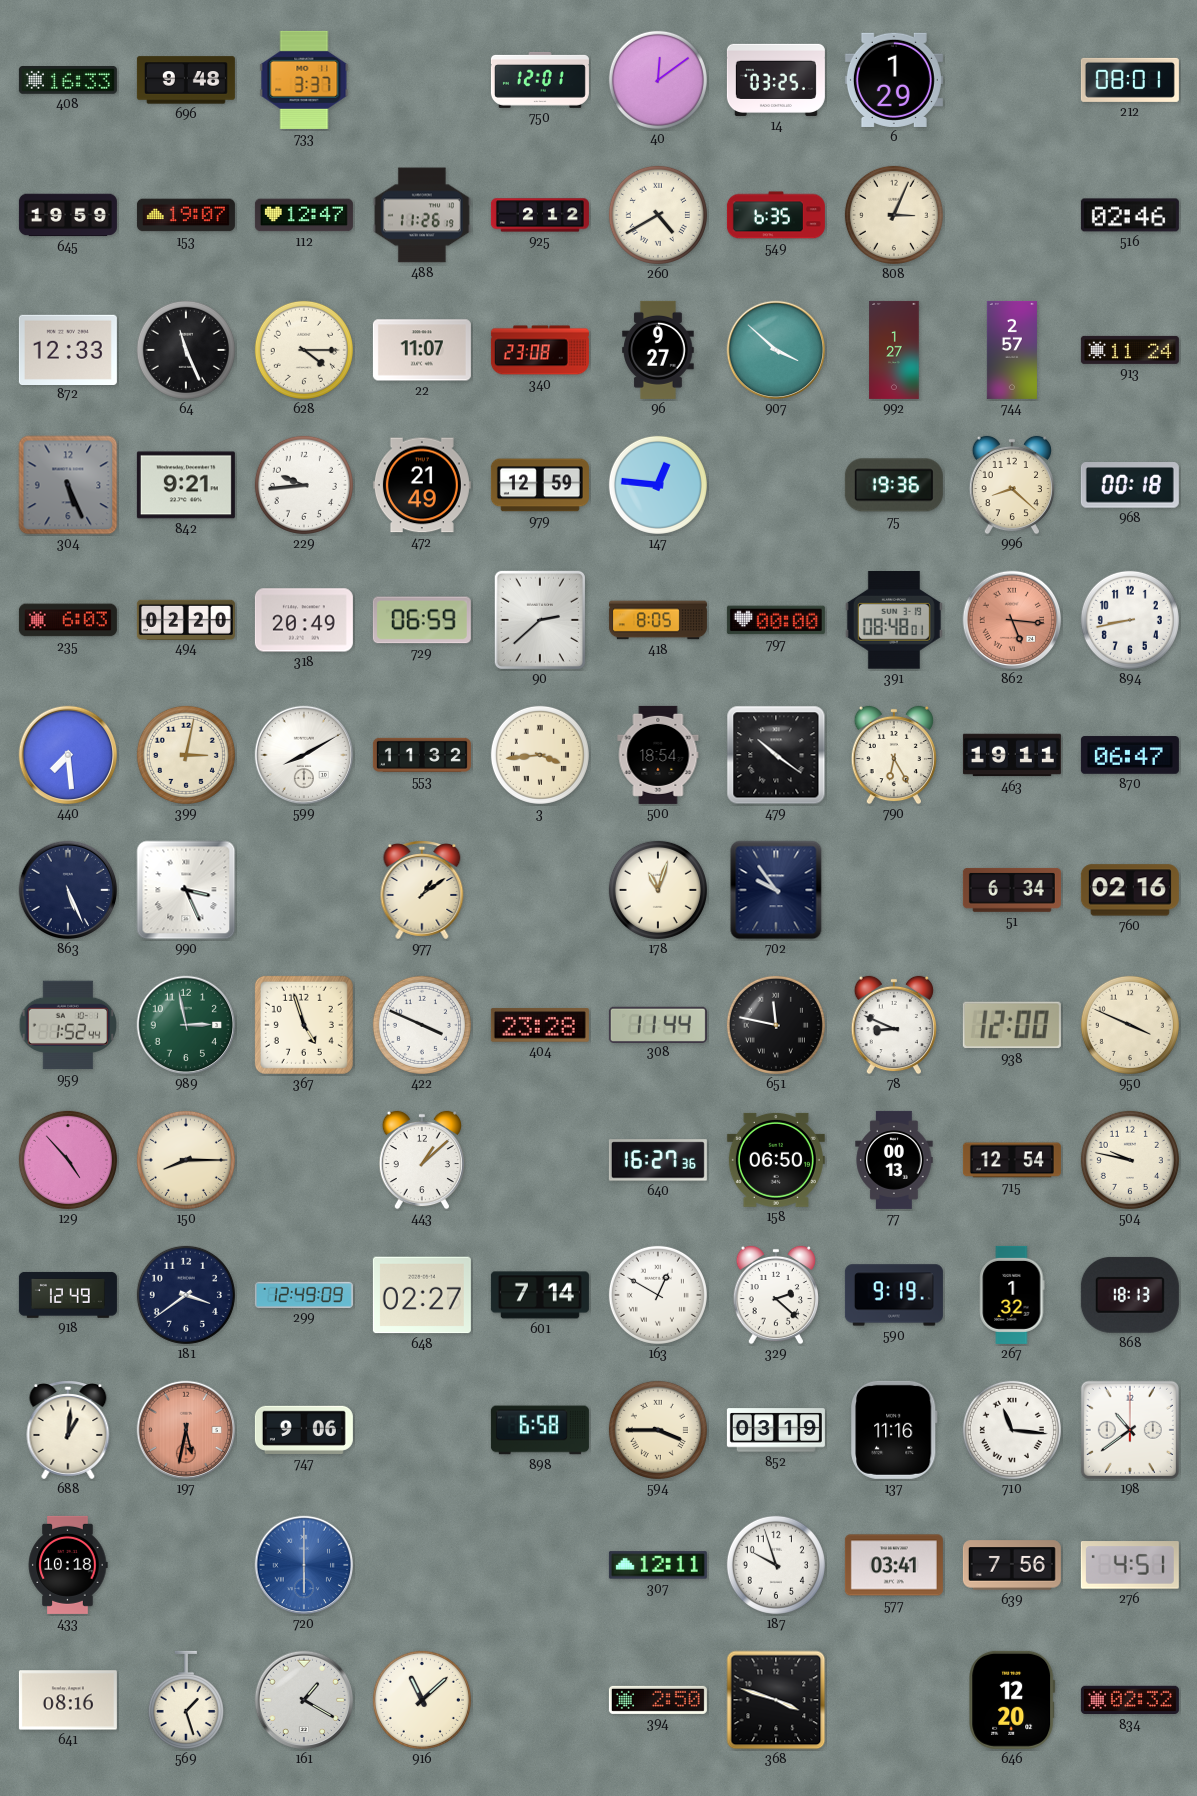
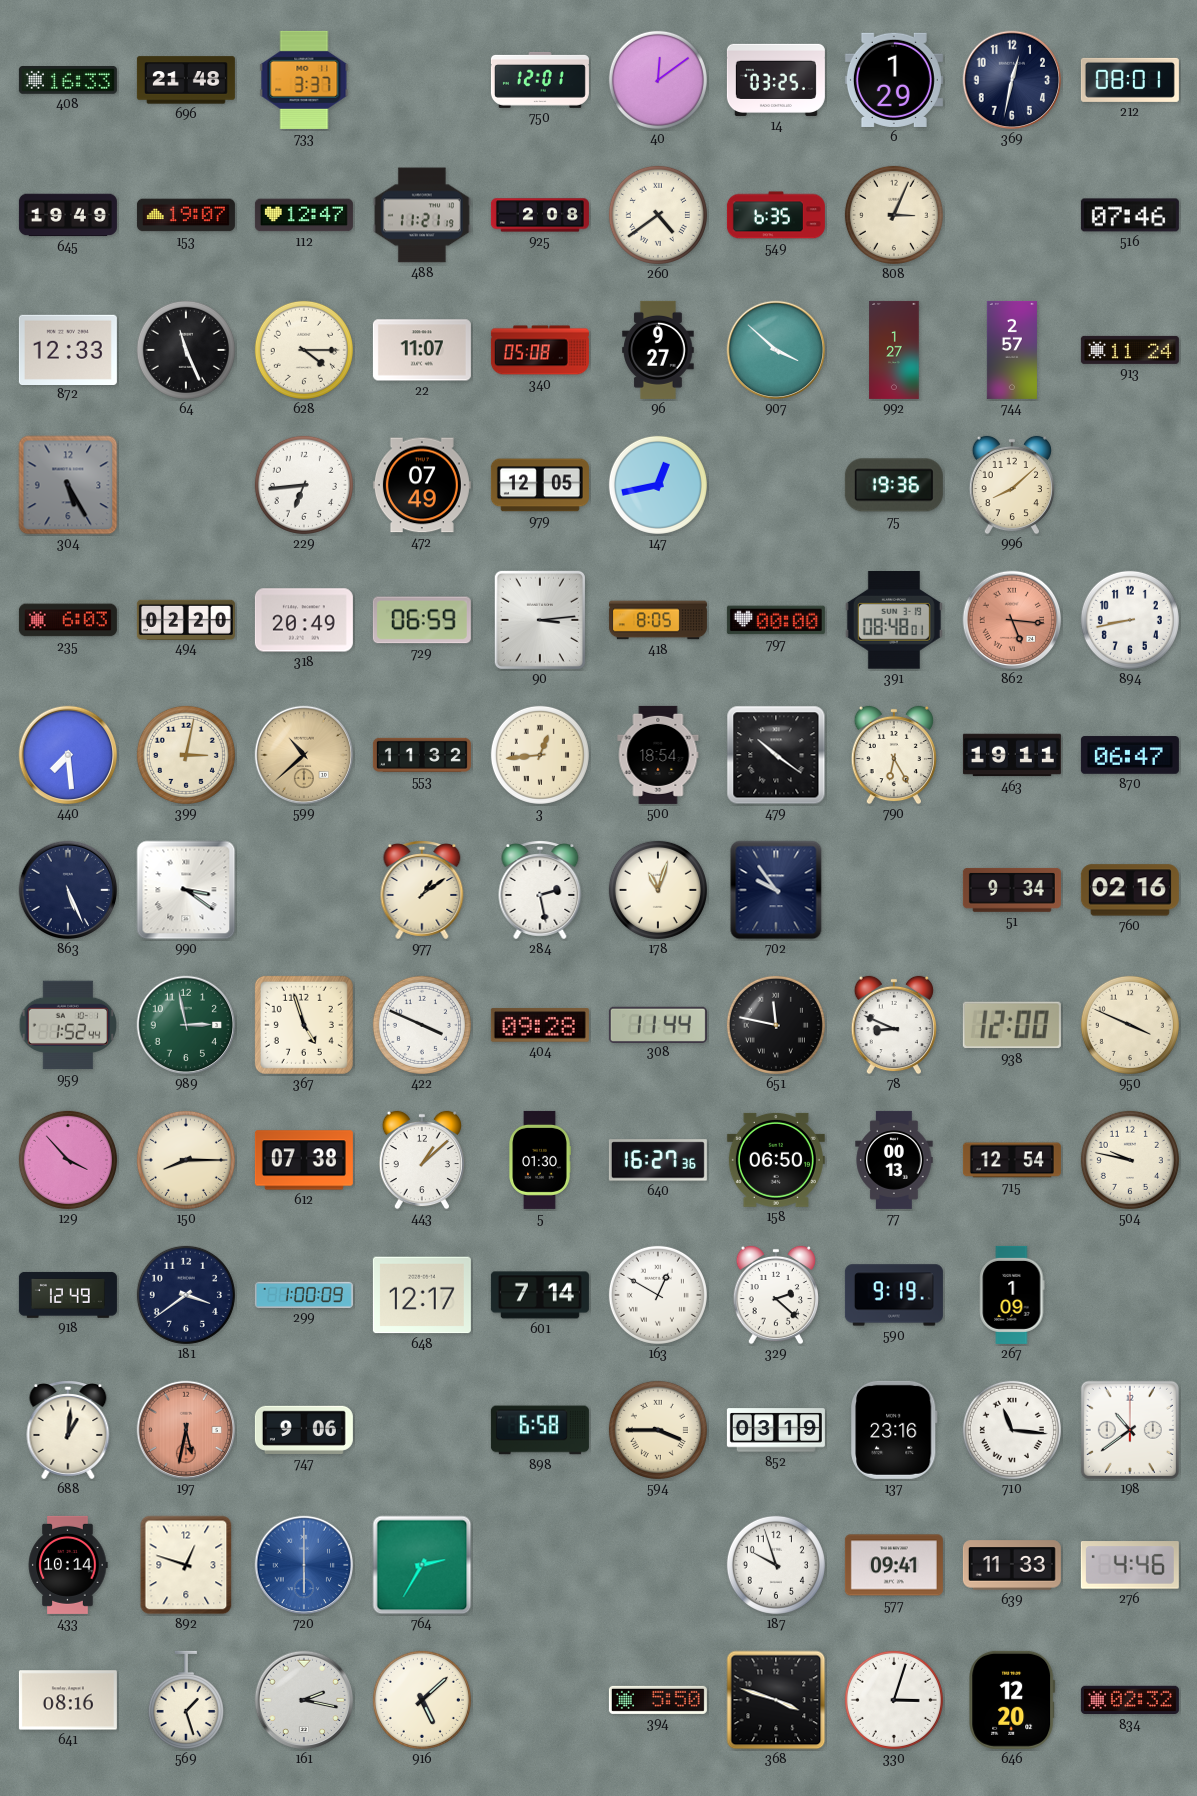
696: 9:48 -> 21:48 (186, 80)
369: none -> 12:32 (1012, 80)
645: 19:59 -> 19:49 (68, 215)
488: 11:26 -> 11:21 (422, 215)
925: 2:12 -> 2:08 (540, 215)
260: 4:40 -> 4:39 (658, 215)
516: 02:46 -> 07:46 (1130, 215)
340: 23:08 -> 05:08 (540, 350)
304: 5:26 -> 5:25 (68, 485)
842: 9:21 -> none (186, 485)
229: 9:44 -> 6:44 (304, 485)
472: 21:49 -> 07:49 (422, 485)
979: 12:59 -> 12:05 (540, 485)
147: 12:46 -> 12:43 (658, 485)
996: 8:22 -> 8:08 (1012, 485)
968: 00:18 -> none (1130, 485)
90: 2:38 -> 3:14 (540, 620)
599: 8:10 -> 10:38 (304, 755)
599 dial: white -> champagne (304, 755)
3: 3:44 -> 12:44 (540, 755)
990: 3:26 -> 3:21 (186, 890)
284: none -> 2:28 (540, 890)
51: 6:34 -> 9:34 (1012, 890)
404: 23:28 -> 09:28 (540, 1025)
129: 4:53 -> 3:53 (68, 1160)
612: none -> 07:38 (304, 1160)
5: none -> 01:30 (540, 1160)
299: 12:49 -> 1:00 (304, 1295)
648: 02:27 -> 12:17 (422, 1295)
267: 1:32 -> 1:09 (1012, 1295)
868: 18:13 -> none (1130, 1295)
137: 11:16 -> 23:16 (894, 1430)
433: 10:18 -> 10:14 (68, 1565)
892: none -> 12:48 (186, 1565)
764: none -> 2:35 (422, 1565)
307: 12:11 -> none (658, 1565)
577: 03:41 -> 09:41 (894, 1565)
639: 7:56 -> 11:33 (1012, 1565)
276: 4:51 -> 4:46 (1130, 1565)
161: 1:20 -> 2:17 (304, 1700)
916: 11:08 -> 5:08 (422, 1700)
394: 2:50 -> 5:50 (658, 1700)
330: none -> 3:03 (894, 1700)
